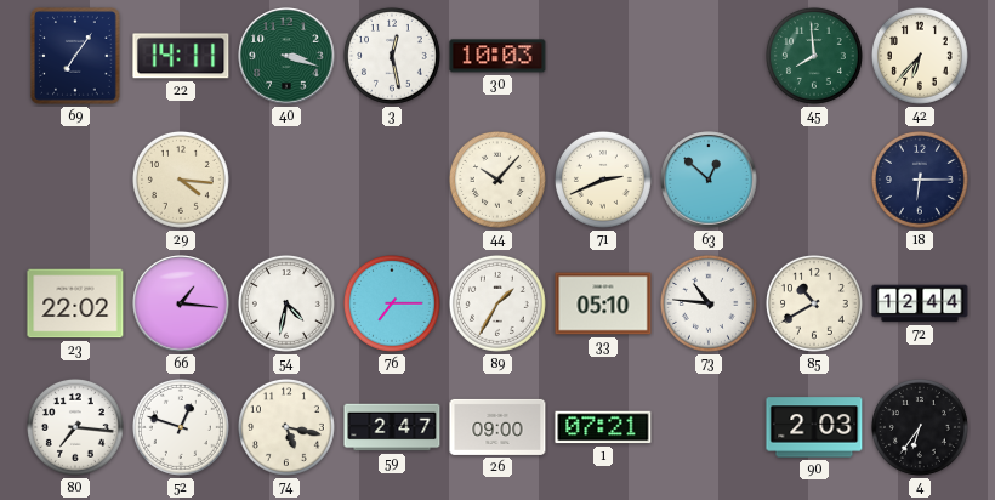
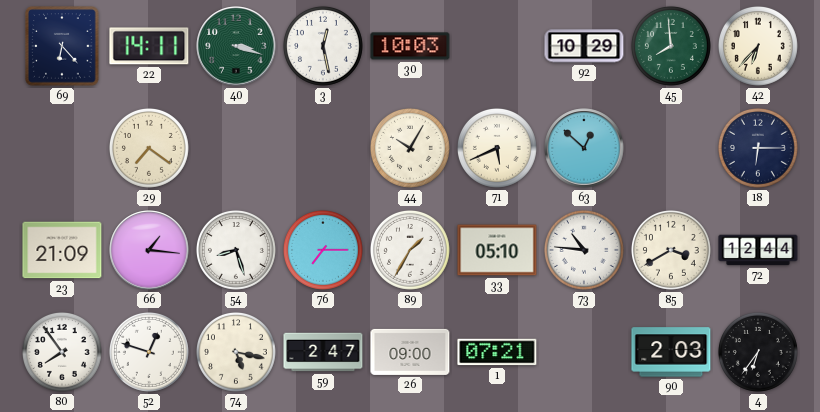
69: 7:06 -> 6:23 (62, 46)
92: none -> 10:29 (584, 46)
29: 4:16 -> 7:21 (149, 148)
44: 10:07 -> 10:05 (410, 148)
71: 2:41 -> 5:41 (497, 148)
23: 22:02 -> 21:09 (62, 250)
54: 4:32 -> 8:27 (236, 250)
85: 10:40 -> 3:40 (671, 250)
80: 7:16 -> 7:54 (62, 352)
